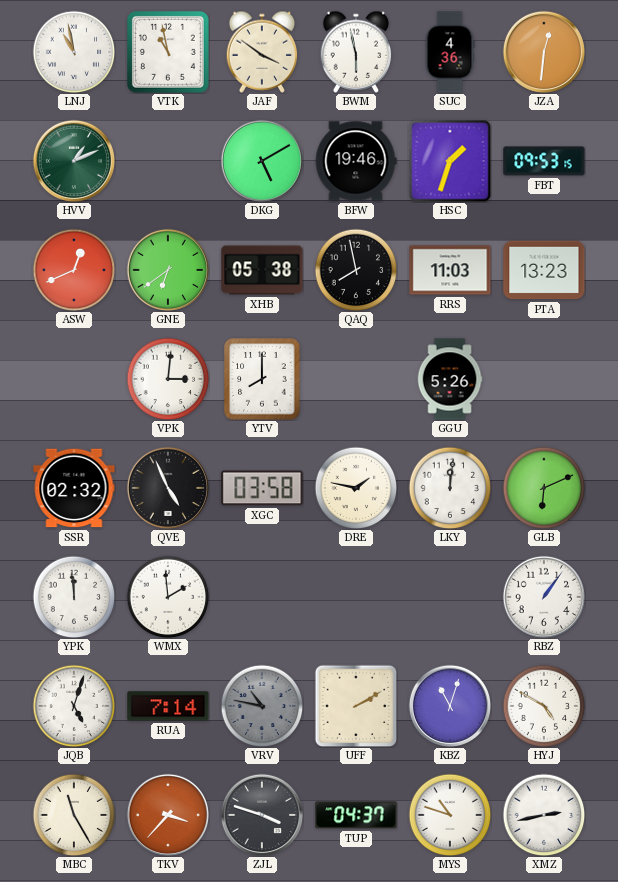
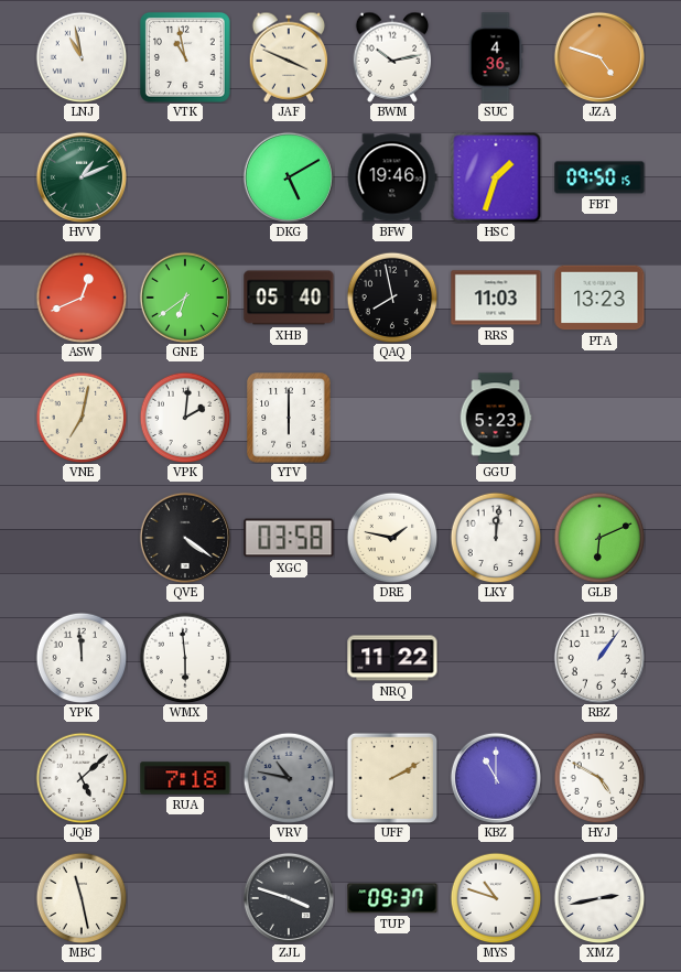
JAF: 3:51 -> 3:49 (289, 57)
BWM: 5:58 -> 10:13 (392, 57)
JZA: 12:31 -> 4:48 (599, 57)
FBT: 09:53 -> 09:50 (599, 177)
XHB: 05:38 -> 05:40 (289, 298)
VNE: none -> 7:02 (82, 418)
VPK: 3:01 -> 2:01 (185, 418)
YTV: 8:00 -> 6:00 (289, 418)
GGU: 5:26 -> 5:23 (496, 418)
SSR: 02:32 -> none (74, 488)
QVE: 4:56 -> 4:21 (185, 538)
WMX: 1:59 -> 5:59 (185, 658)
NRQ: none -> 11:22 (392, 658)
JQB: 5:03 -> 5:08 (82, 778)
RUA: 7:14 -> 7:18 (185, 778)
KBZ: 11:03 -> 11:00 (496, 778)
MBC: 11:25 -> 11:28 (82, 898)
TKV: 3:37 -> none (168, 815)
TUP: 04:37 -> 09:37 (392, 898)
